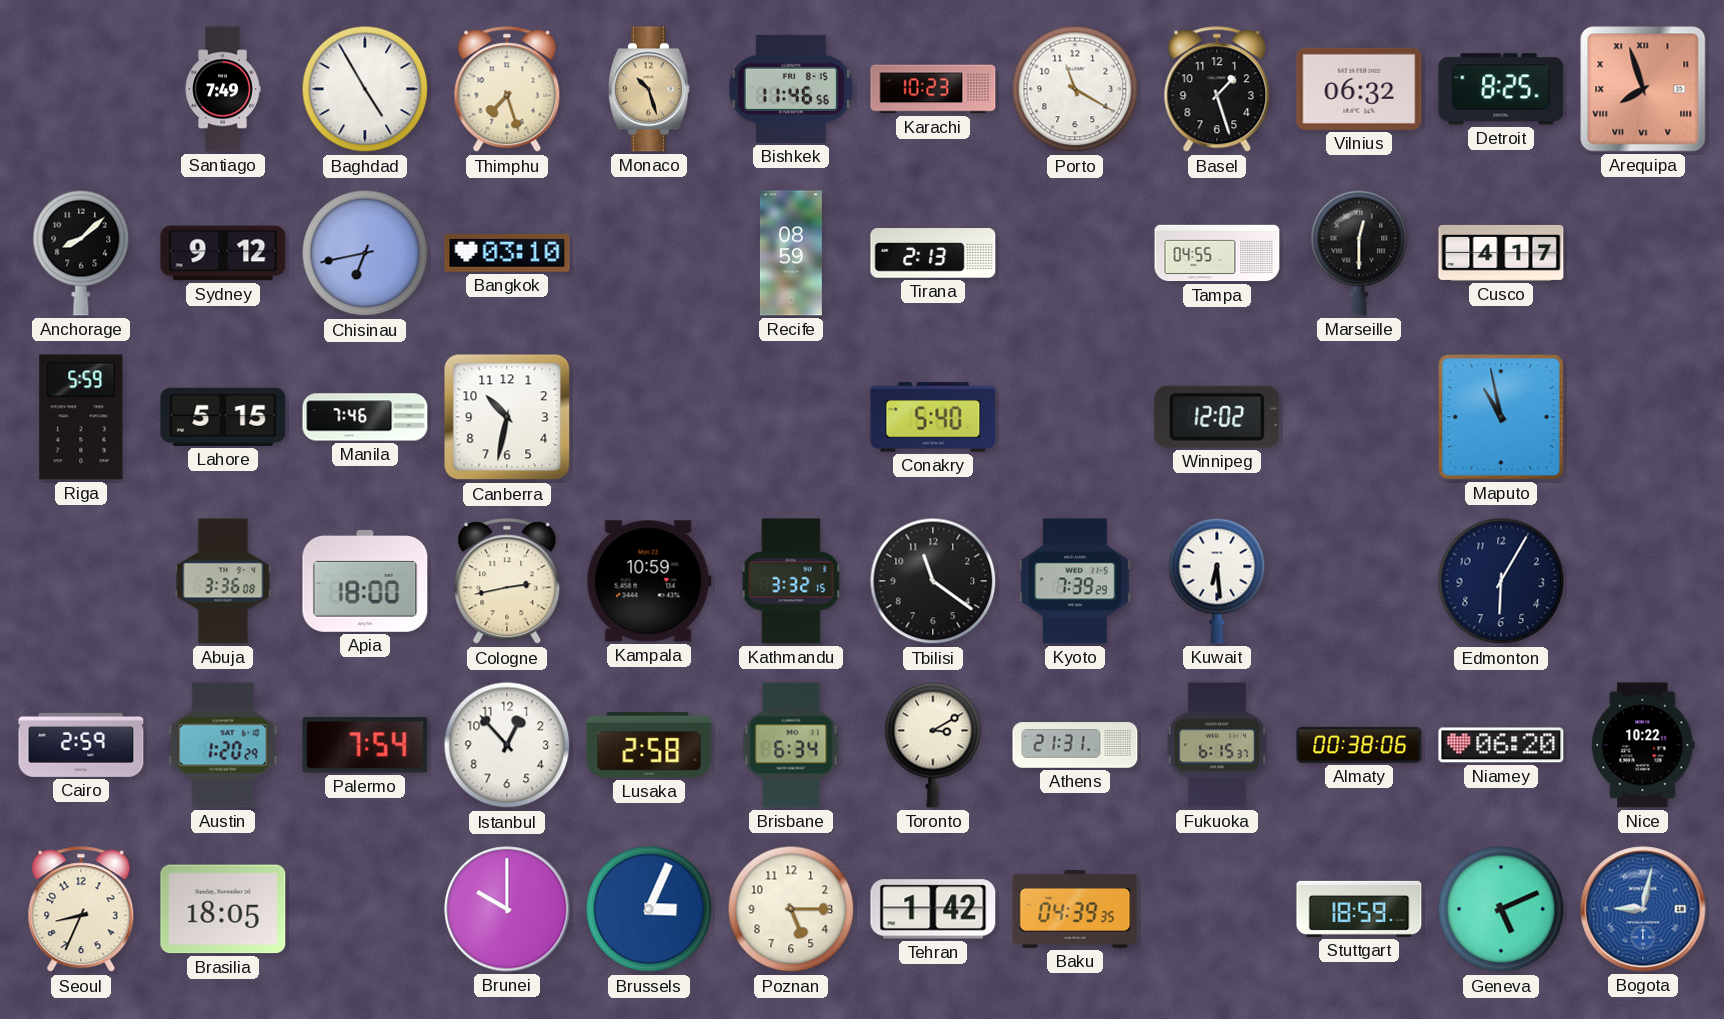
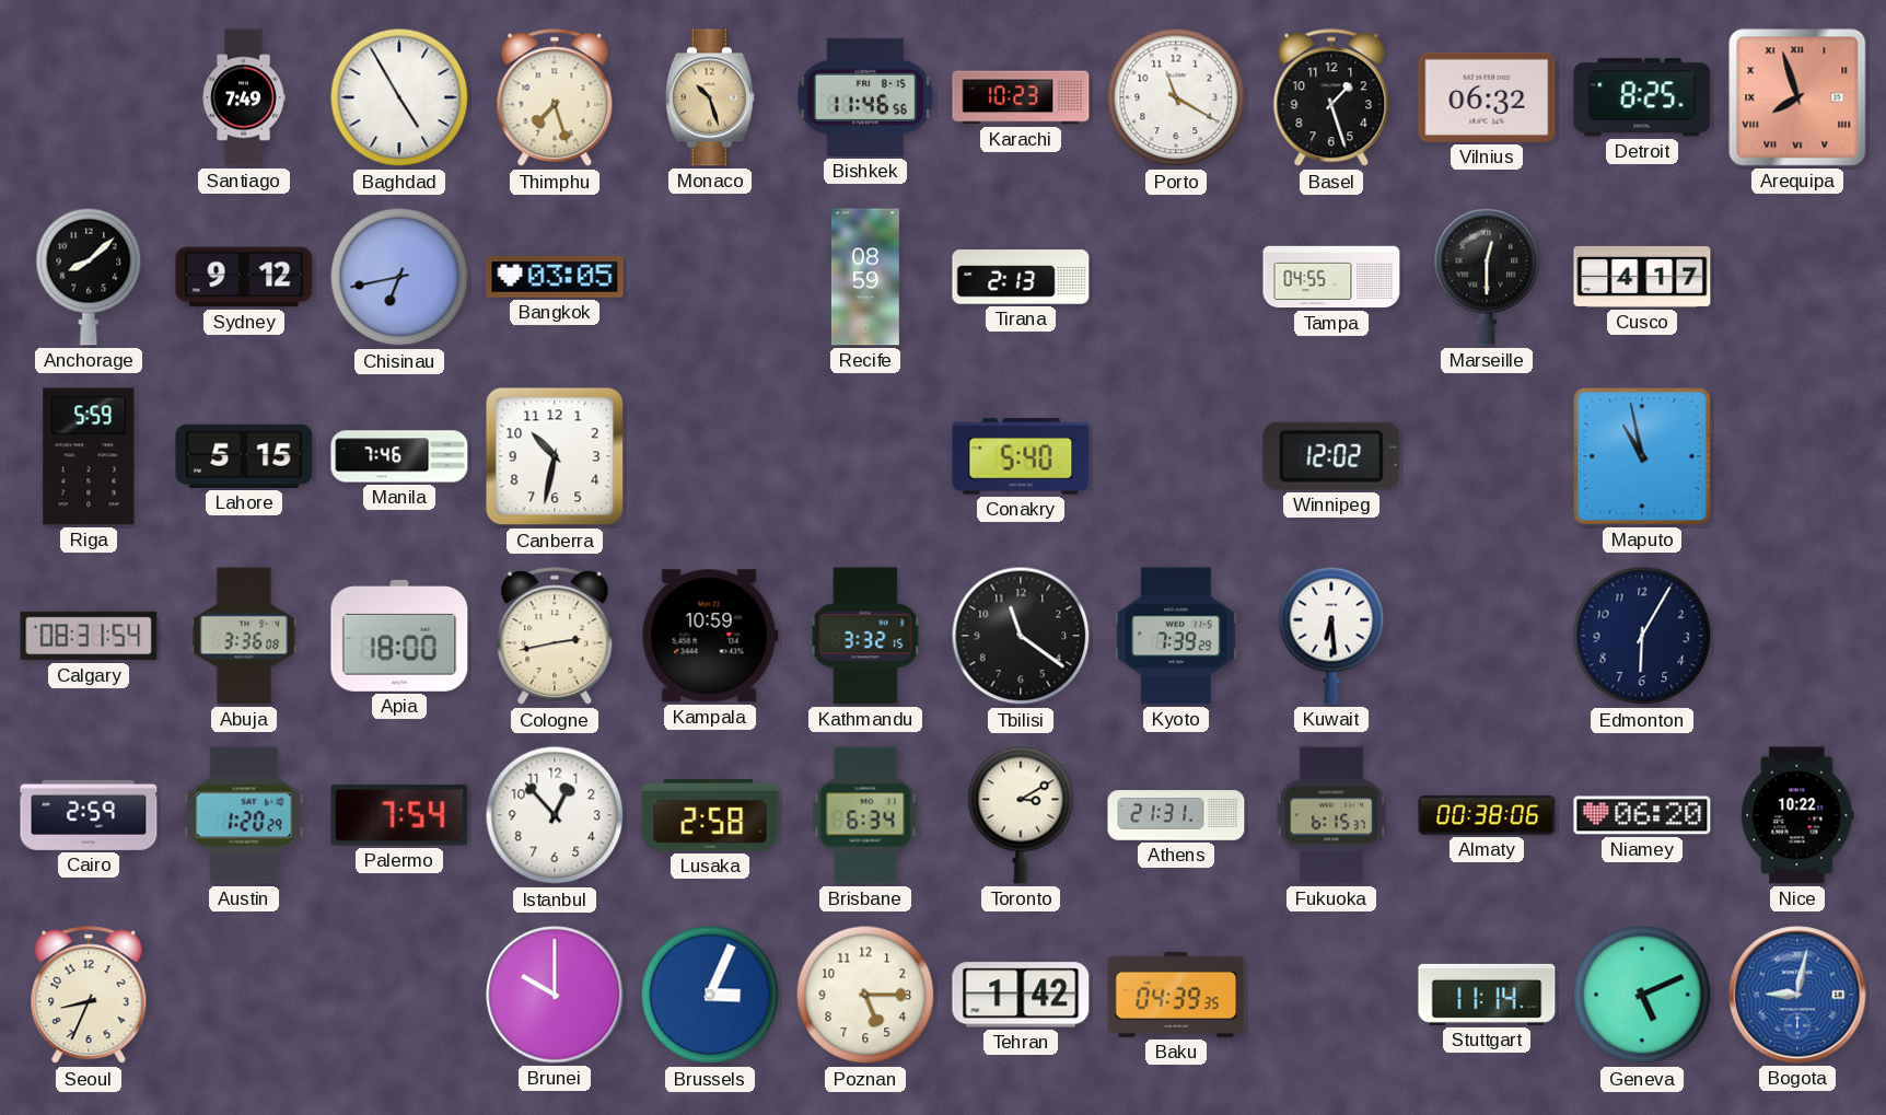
Bangkok: 03:10 -> 03:05 (555, 278)
Calgary: none -> 08:31 (89, 636)
Brasilia: 18:05 -> none (223, 909)
Stuttgart: 18:59 -> 11:14 (1487, 995)
